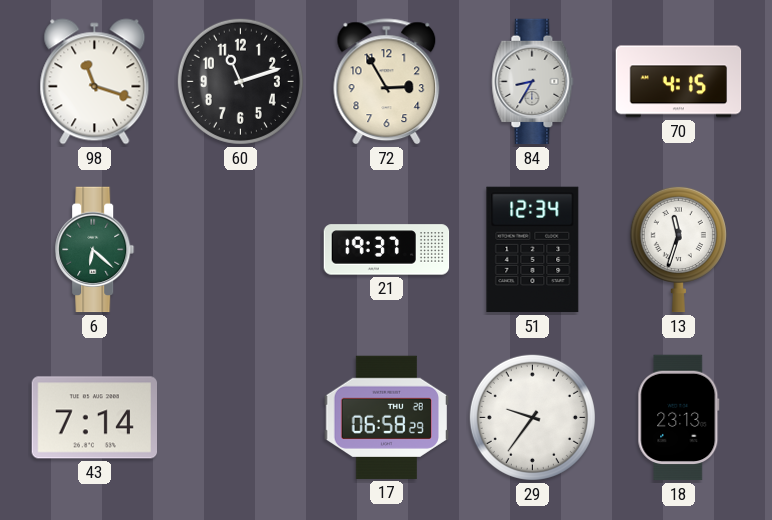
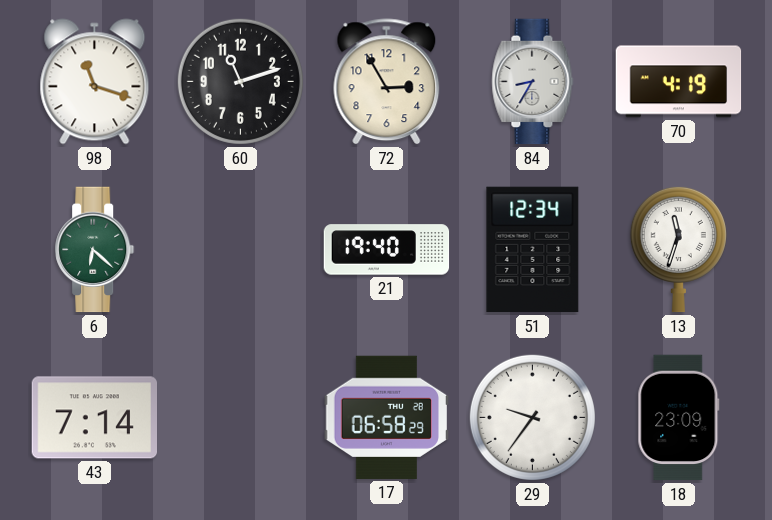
70: 4:15 -> 4:19 (679, 82)
21: 19:37 -> 19:40 (387, 250)
18: 23:13 -> 23:09 (679, 418)
